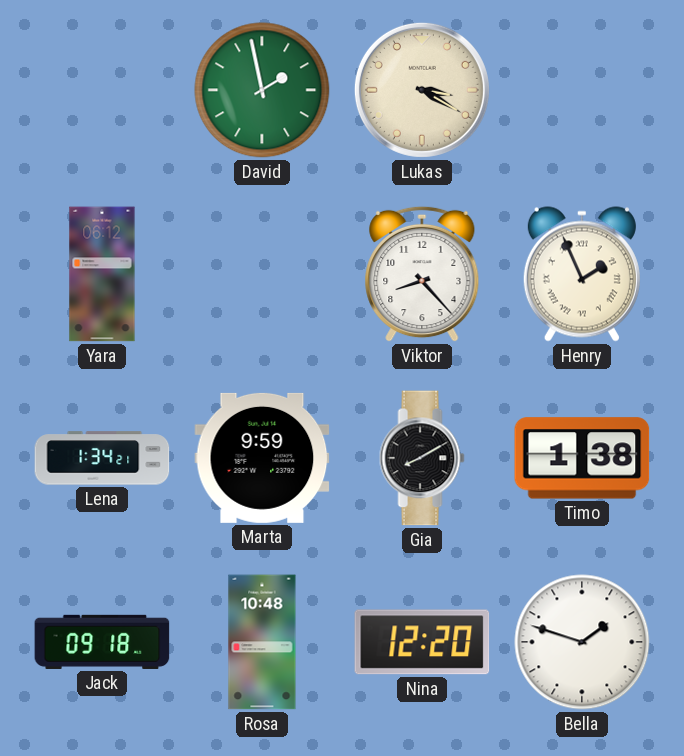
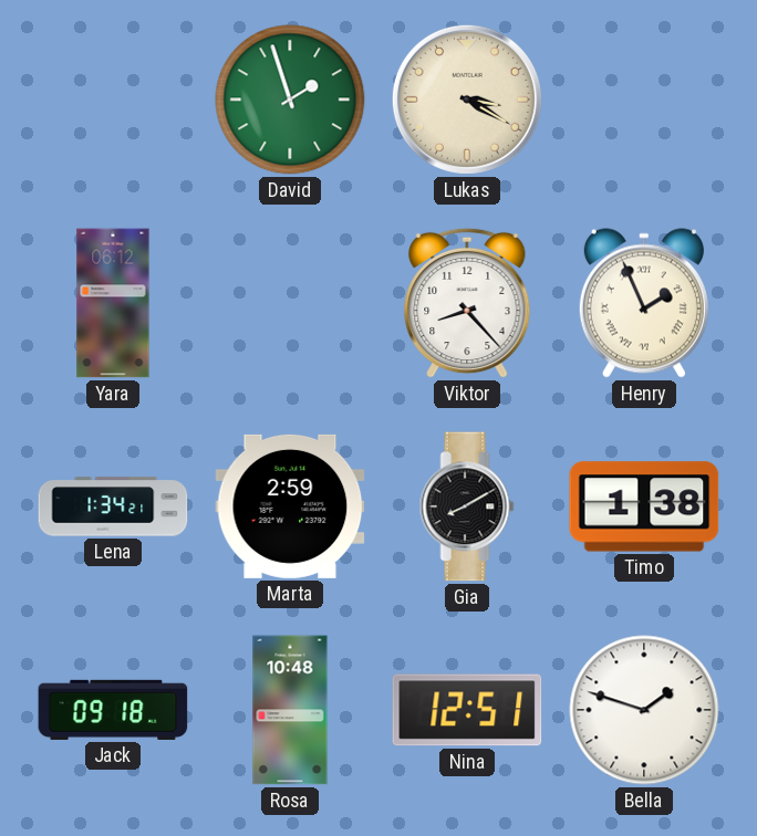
David: 1:58 -> 1:57 (290, 100)
Marta: 9:59 -> 2:59 (290, 506)
Nina: 12:20 -> 12:51 (467, 710)
